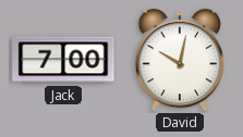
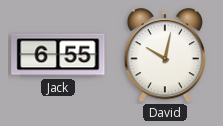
Jack: 7:00 -> 6:55 (58, 55)
